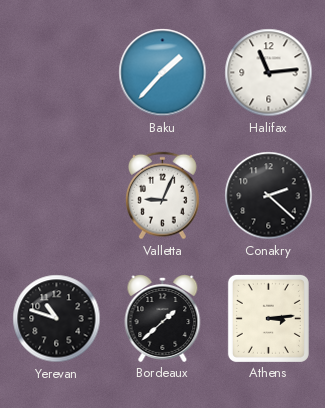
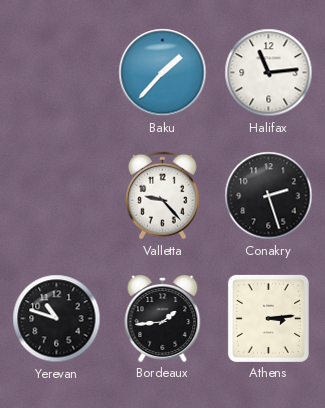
Valletta: 9:04 -> 9:23 (162, 196)
Conakry: 2:22 -> 2:27 (269, 196)
Bordeaux: 1:38 -> 1:44 (163, 319)
